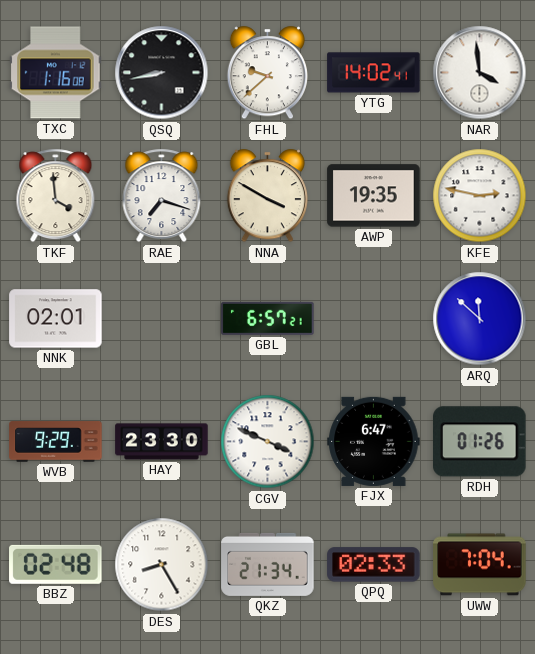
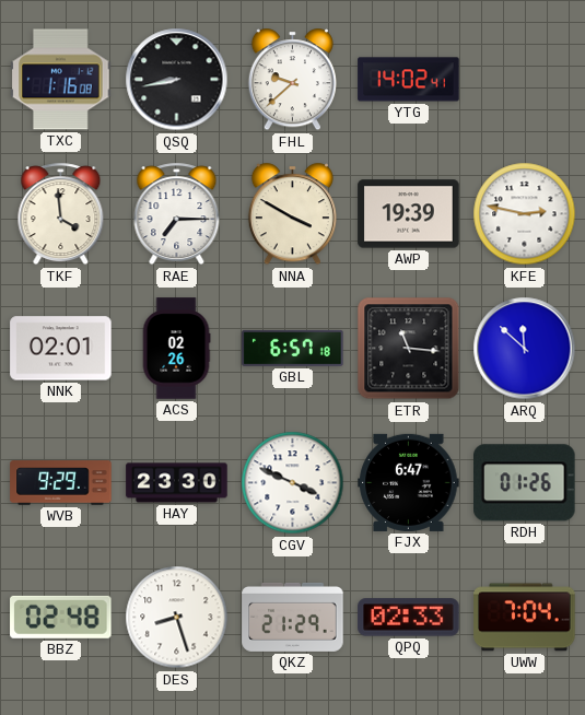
NAR: 3:59 -> none (480, 73)
RAE: 7:18 -> 7:15 (177, 214)
AWP: 19:35 -> 19:39 (409, 214)
ACS: none -> 02:26 (176, 349)
GBL: 6:57:21 -> 6:57:18 (293, 348)
ETR: none -> 11:16 (409, 349)
DES: 8:25 -> 8:27 (177, 618)
QKZ: 21:34 -> 21:29 (293, 617)
